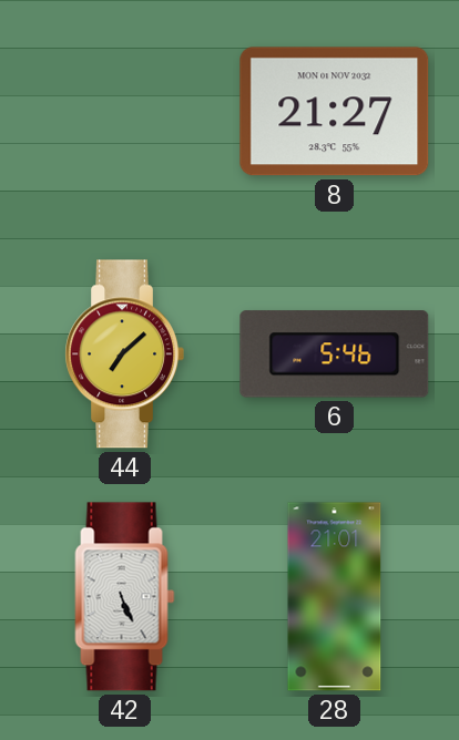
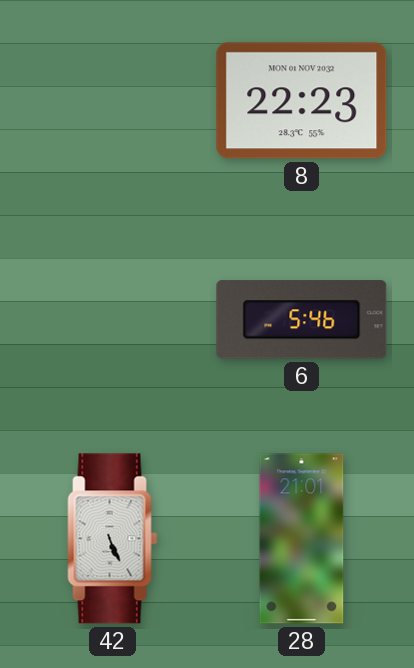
8: 21:27 -> 22:23 (302, 101)
44: 7:08 -> none (124, 354)
